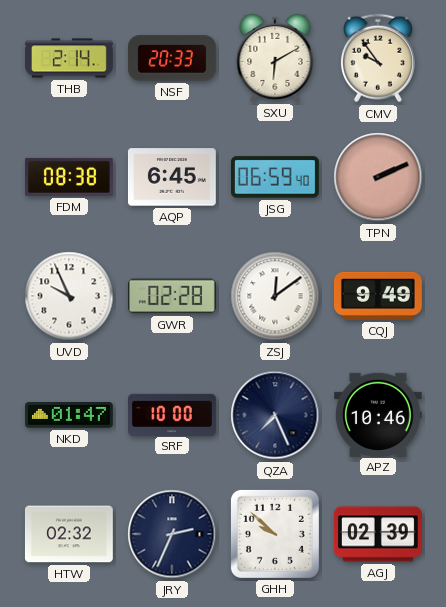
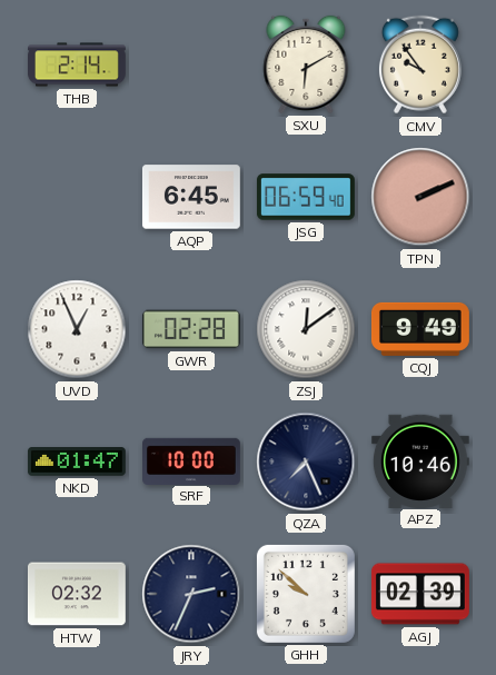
NSF: 20:33 -> none (172, 58)
FDM: 08:38 -> none (69, 177)
UVD: 9:56 -> 12:56 (77, 329)
